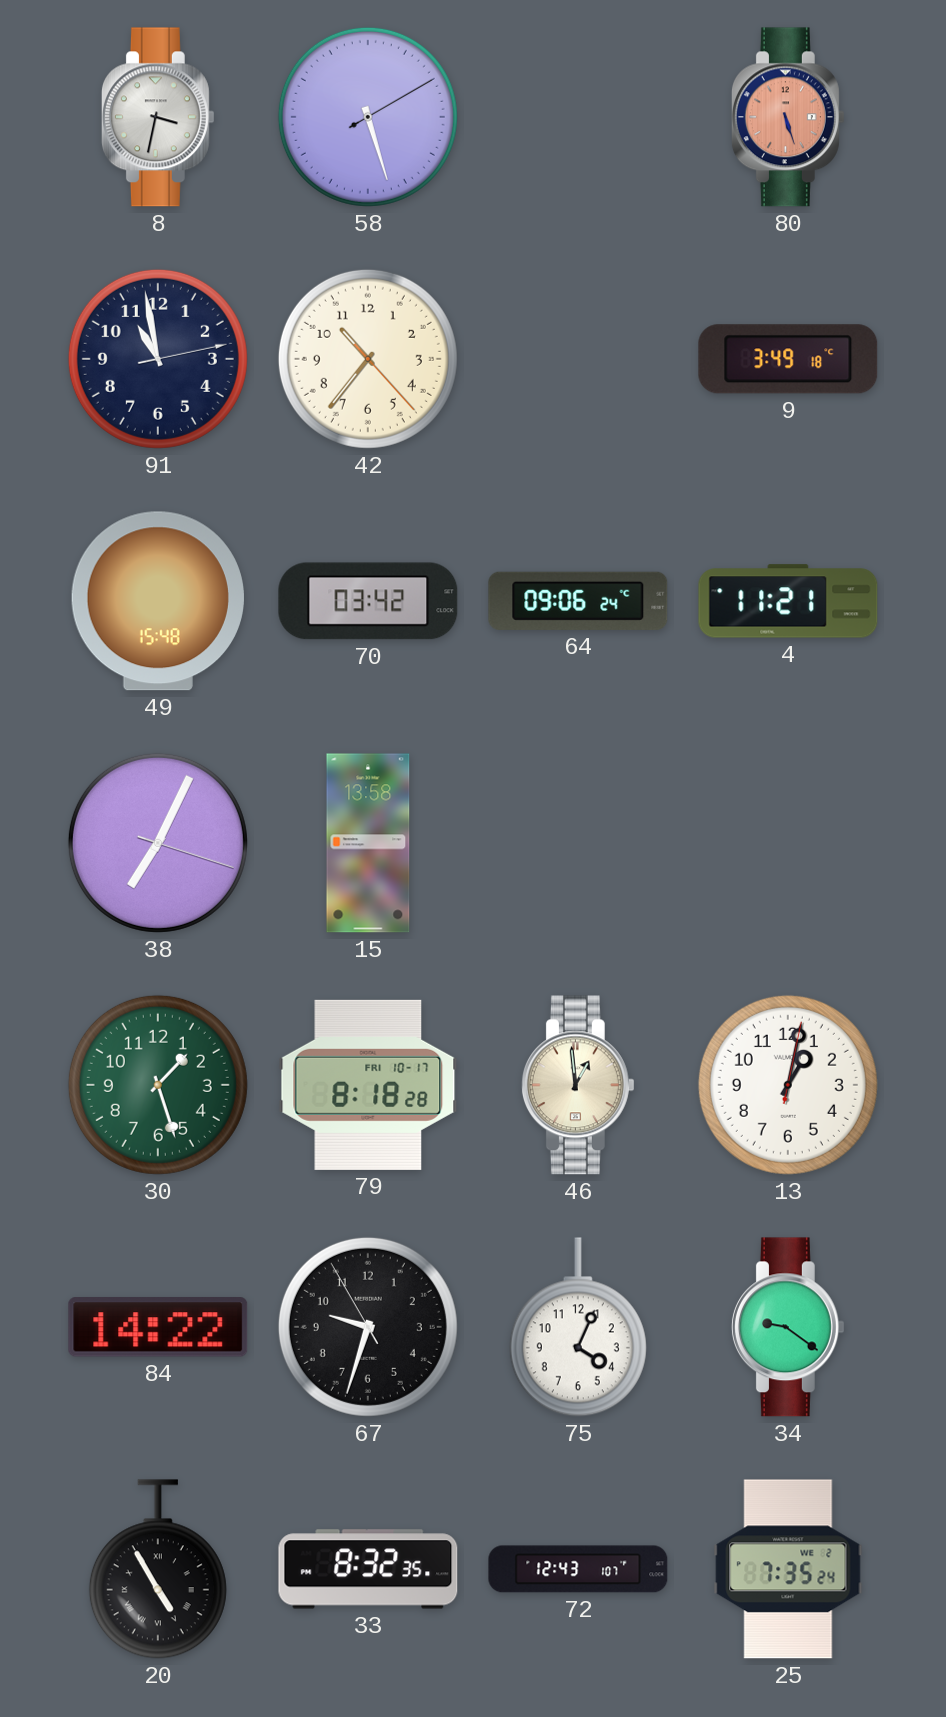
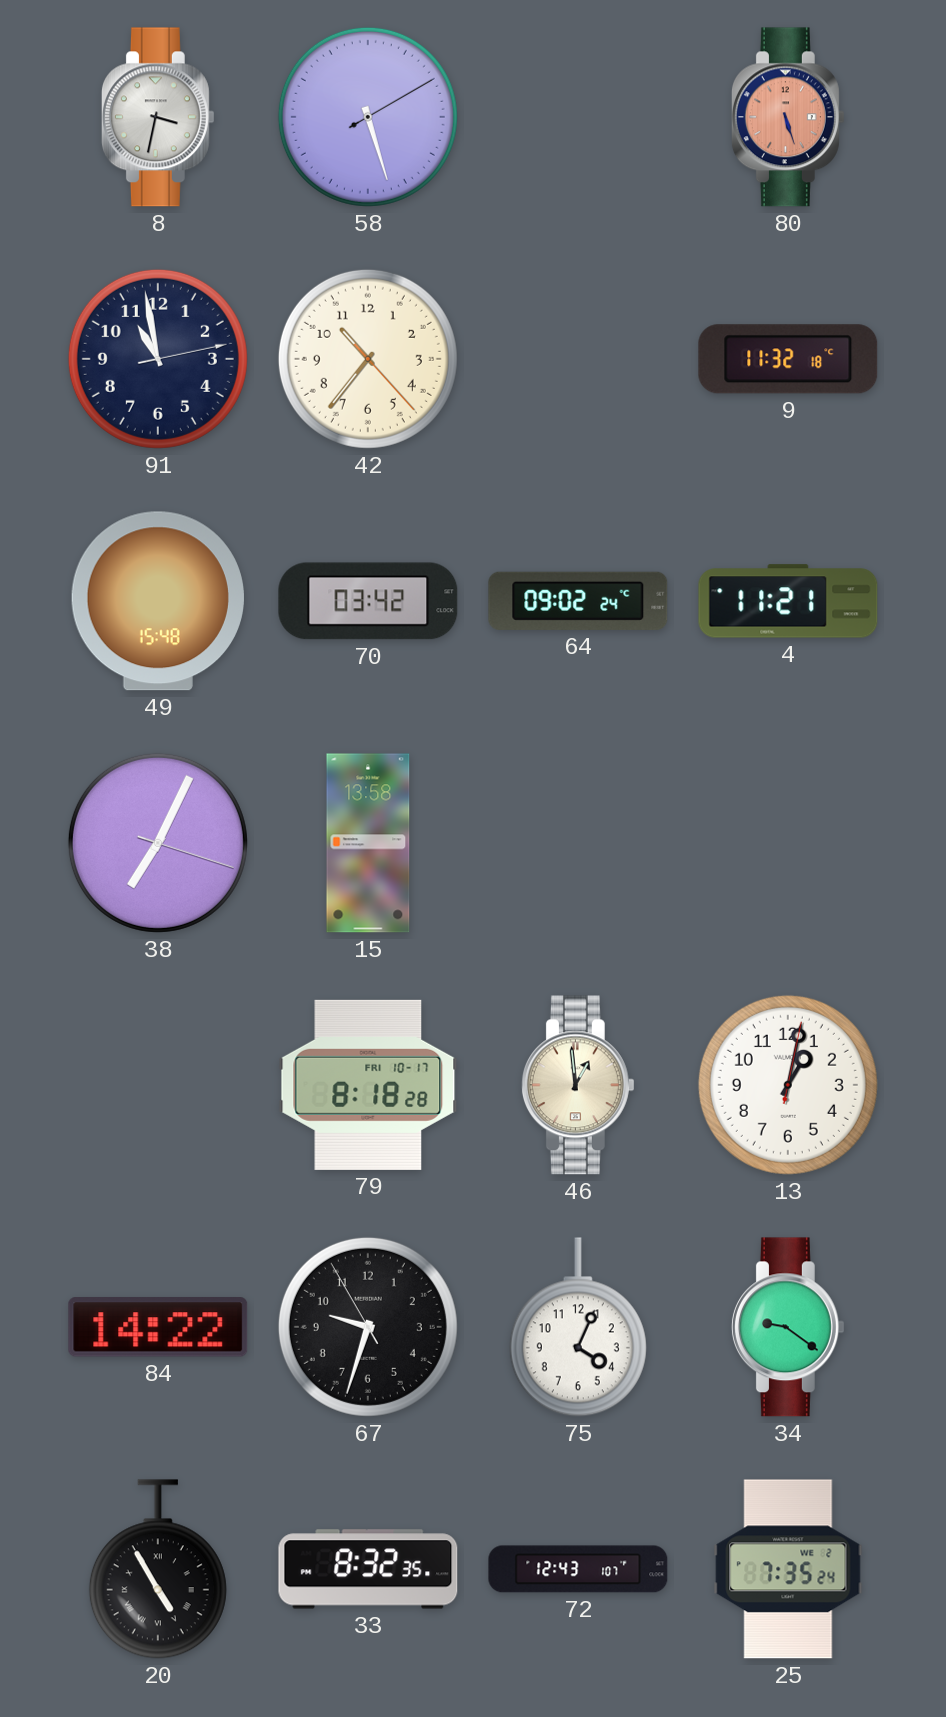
9: 3:49 -> 11:32 (788, 359)
64: 09:06 -> 09:02 (578, 601)
30: 1:27 -> none (158, 1085)
